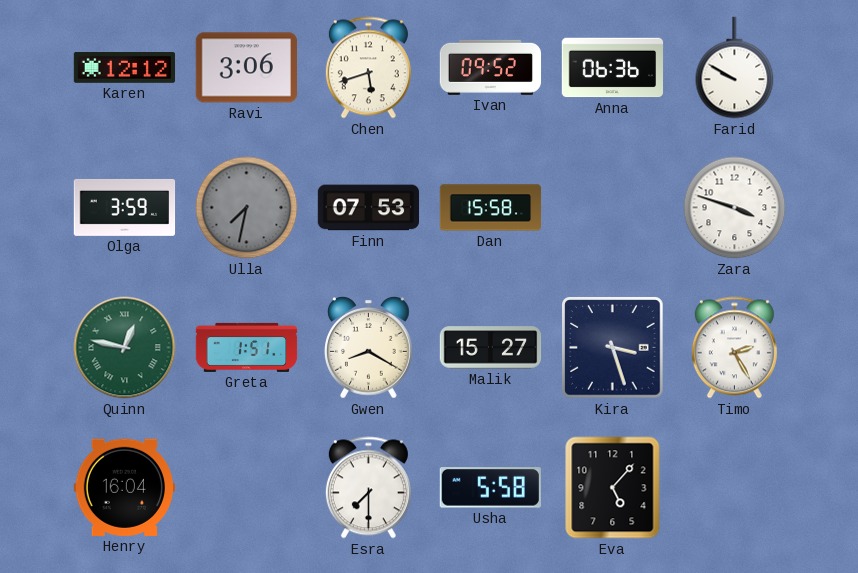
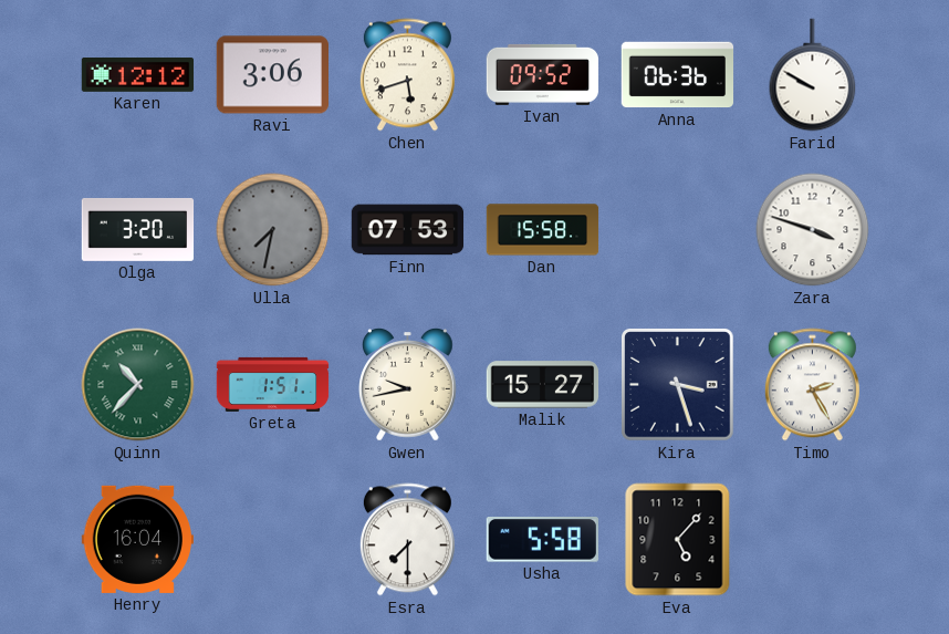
Olga: 3:59 -> 3:20 (138, 229)
Quinn: 12:47 -> 10:37 (138, 385)
Gwen: 8:20 -> 9:43 (408, 385)
